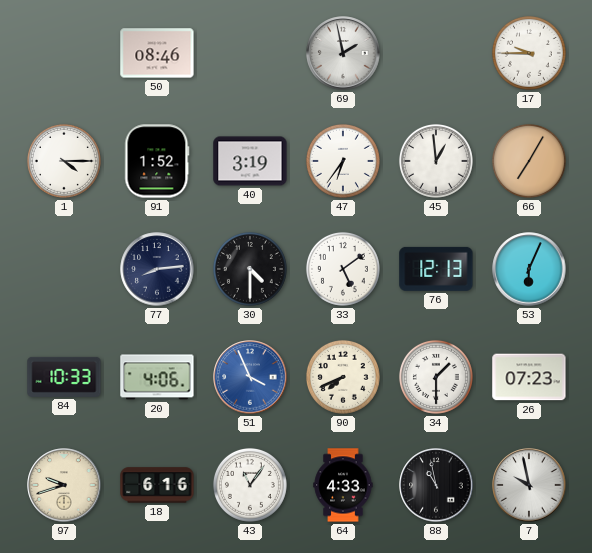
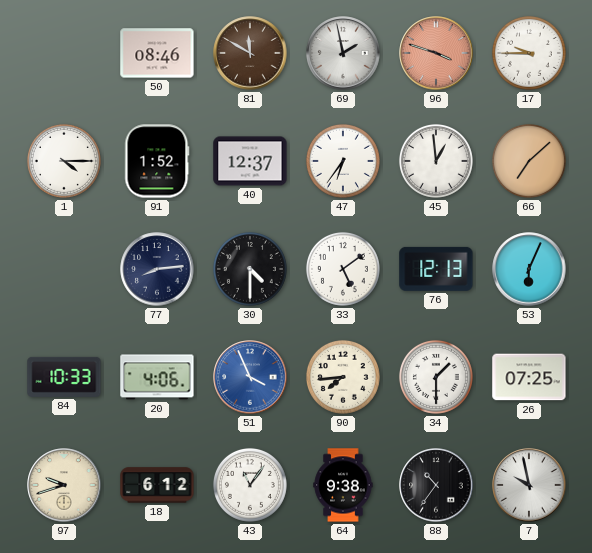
81: none -> 11:50 (250, 53)
96: none -> 3:48 (436, 53)
40: 3:19 -> 12:37 (250, 161)
66: 7:05 -> 7:08 (529, 161)
90: 7:41 -> 7:44 (343, 377)
26: 07:23 -> 07:25 (529, 377)
18: 6:16 -> 6:12 (157, 485)
64: 4:33 -> 9:38 (343, 485)
88: 10:58 -> 10:36 (436, 485)
